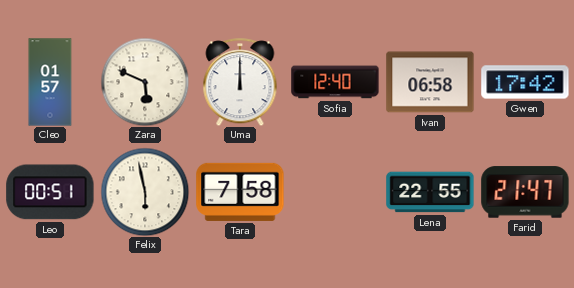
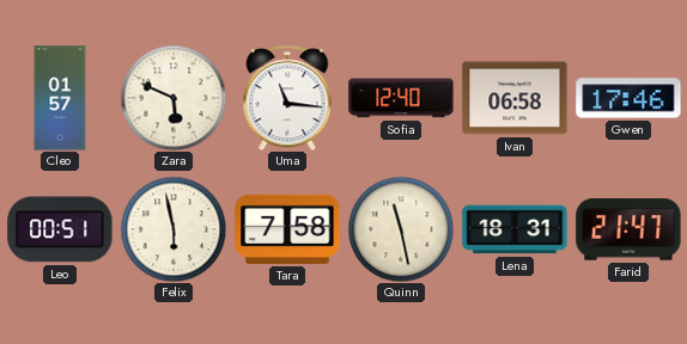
Uma: 12:00 -> 11:16 (287, 98)
Gwen: 17:42 -> 17:46 (628, 98)
Quinn: none -> 11:28 (401, 229)
Lena: 22:55 -> 18:31 (515, 229)
